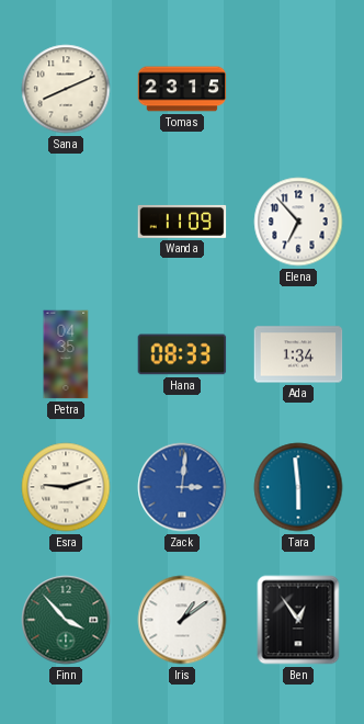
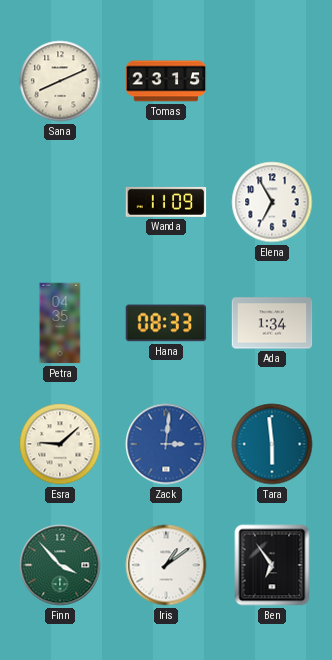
Elena: 6:53 -> 6:55 (272, 202)
Esra: 9:12 -> 9:08 (60, 444)
Ben: 12:54 -> 6:54 (272, 565)
